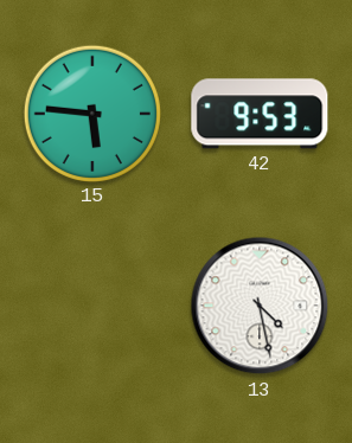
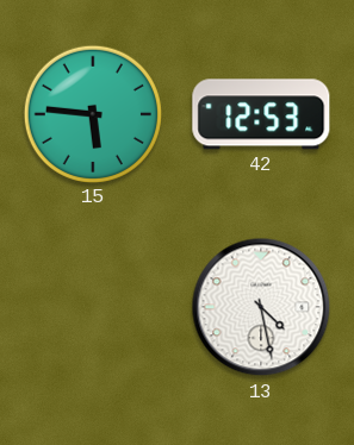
42: 9:53 -> 12:53 (261, 114)
